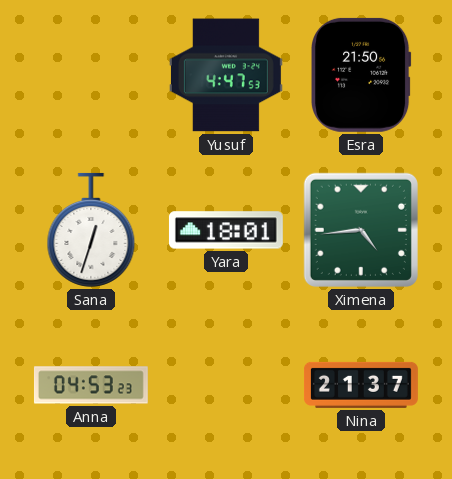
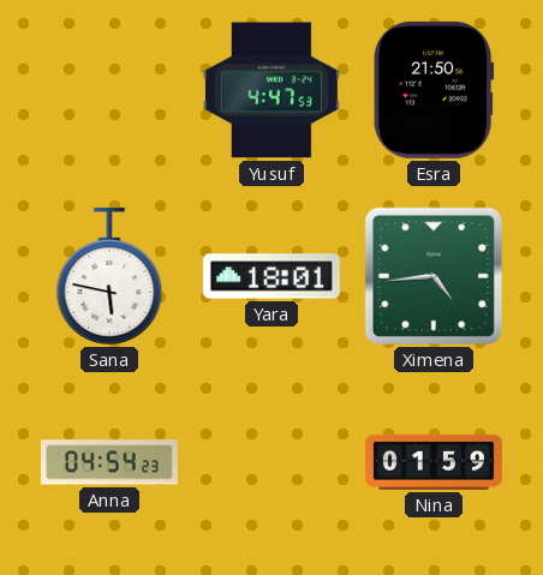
Sana: 12:33 -> 5:47 (109, 276)
Anna: 04:53 -> 04:54 (109, 462)
Nina: 21:37 -> 01:59 (434, 462)
